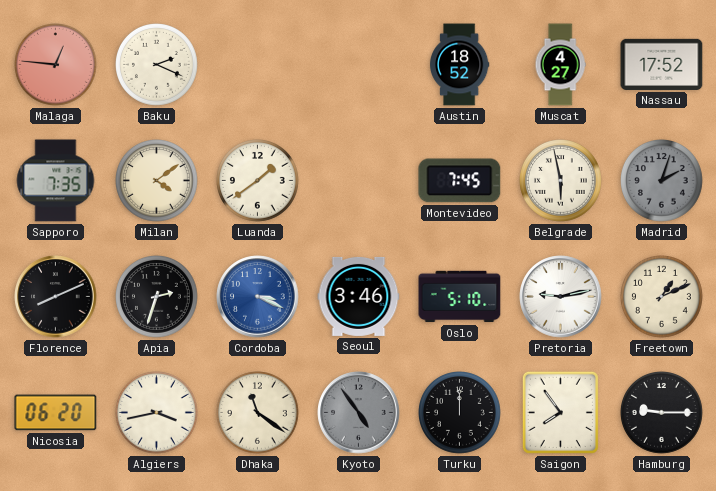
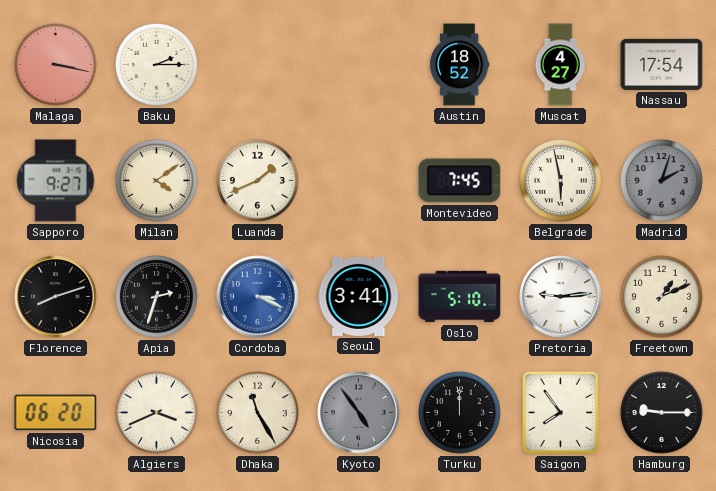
Malaga: 12:46 -> 3:17 (56, 65)
Baku: 2:19 -> 2:15 (157, 65)
Nassau: 17:52 -> 17:54 (662, 64)
Sapporo: 7:35 -> 9:27 (56, 181)
Luanda: 1:39 -> 1:41 (258, 181)
Florence: 8:11 -> 8:12 (56, 297)
Seoul: 3:46 -> 3:41 (359, 296)
Pretoria: 9:13 -> 9:14 (561, 297)
Algiers: 3:43 -> 3:41 (157, 413)
Dhaka: 11:21 -> 11:25 (258, 413)
